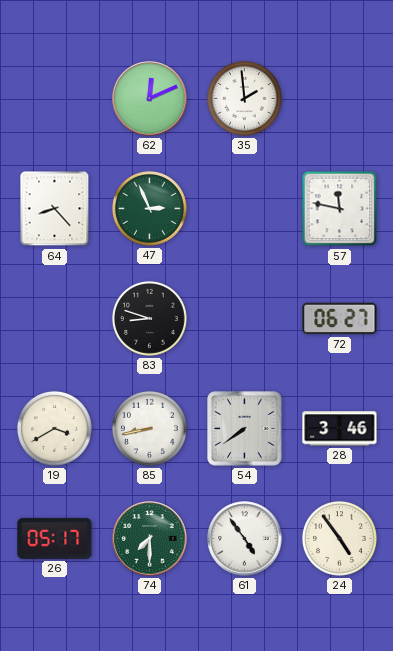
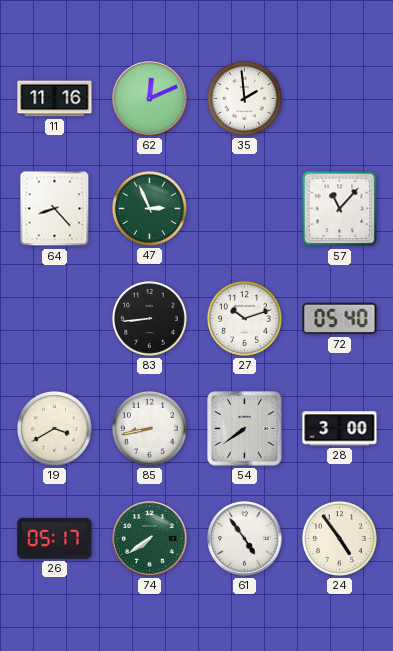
11: none -> 11:16 (55, 99)
57: 11:47 -> 11:07 (340, 209)
83: 8:48 -> 8:44 (149, 318)
27: none -> 10:12 (244, 318)
72: 06:27 -> 05:40 (340, 319)
28: 3:46 -> 3:00 (340, 429)
74: 7:30 -> 7:39 (150, 539)
